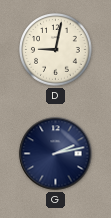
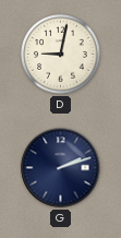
G: 2:13 -> 2:12 (61, 168)
